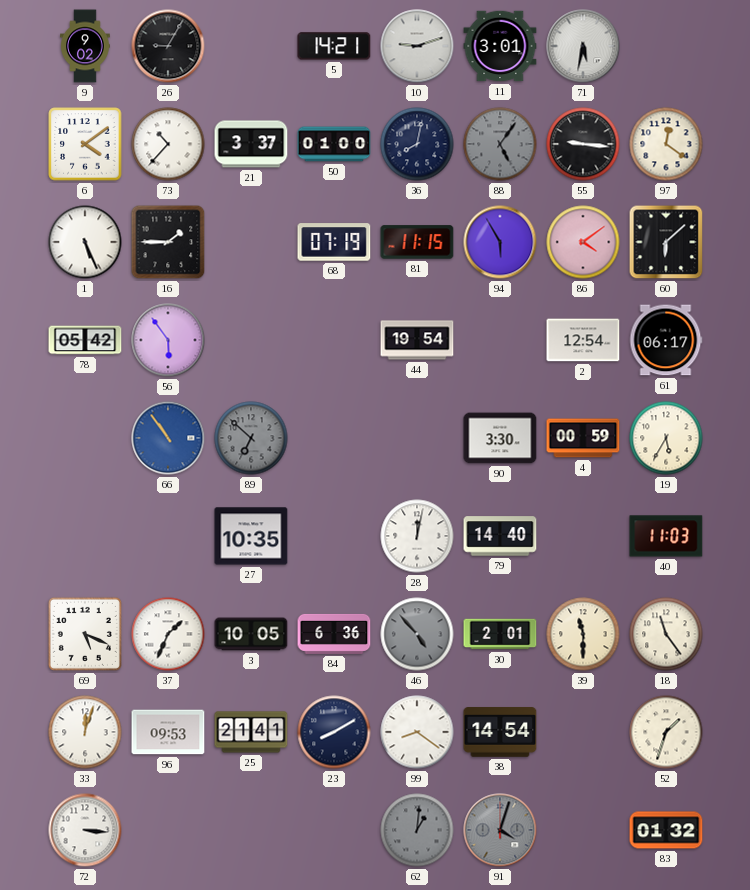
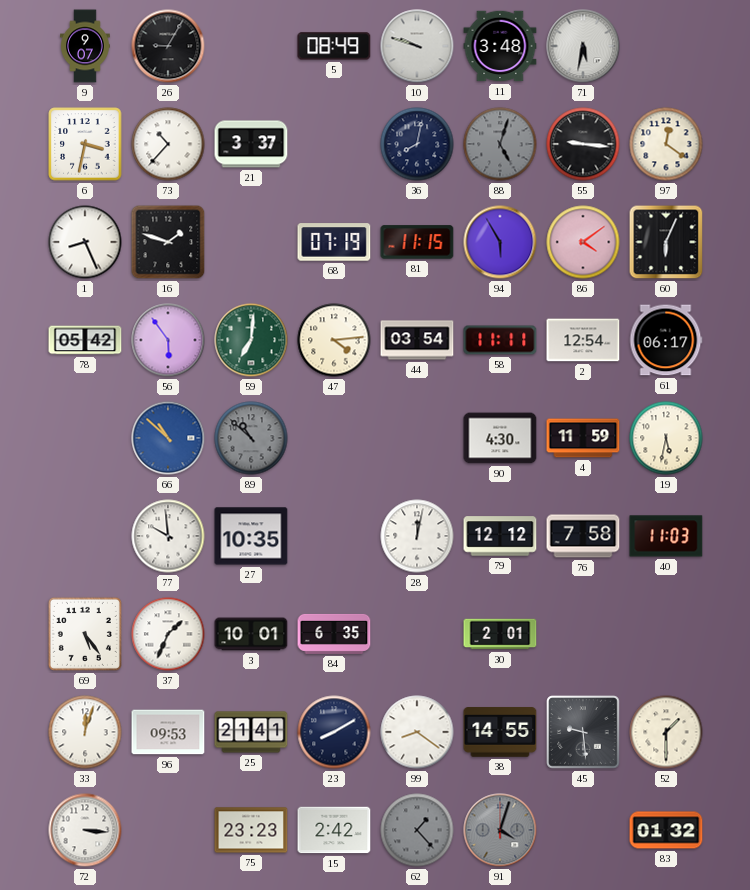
9: 9:02 -> 9:07 (85, 46)
5: 14:21 -> 08:49 (334, 46)
10: 9:12 -> 9:48 (417, 46)
11: 3:01 -> 3:48 (500, 46)
6: 4:09 -> 3:32 (85, 144)
50: 01:00 -> none (334, 144)
88: 5:06 -> 5:03 (500, 144)
1: 5:26 -> 8:26 (85, 242)
16: 1:45 -> 1:48 (168, 242)
60: 6:08 -> 6:04 (666, 242)
59: none -> 7:01 (251, 340)
47: none -> 4:14 (334, 340)
44: 19:54 -> 03:54 (417, 340)
58: none -> 11:11 (500, 340)
66: 10:54 -> 10:52 (168, 438)
89: 6:52 -> 10:52 (251, 438)
90: 3:30 -> 4:30 (500, 438)
4: 00:59 -> 11:59 (583, 438)
19: 5:35 -> 5:32 (666, 438)
77: none -> 9:59 (168, 536)
79: 14:40 -> 12:12 (500, 536)
76: none -> 7:58 (583, 536)
69: 5:19 -> 5:24 (85, 634)
3: 10:05 -> 10:01 (251, 634)
84: 6:36 -> 6:35 (334, 634)
46: 4:53 -> none (417, 634)
39: 11:30 -> none (583, 634)
18: 11:24 -> none (666, 634)
38: 14:54 -> 14:55 (500, 732)
45: none -> 9:29 (583, 732)
52: 1:33 -> 1:30 (666, 732)
75: none -> 23:23 (251, 830)
15: none -> 2:42 (334, 830)
62: 1:01 -> 1:23 (417, 830)
